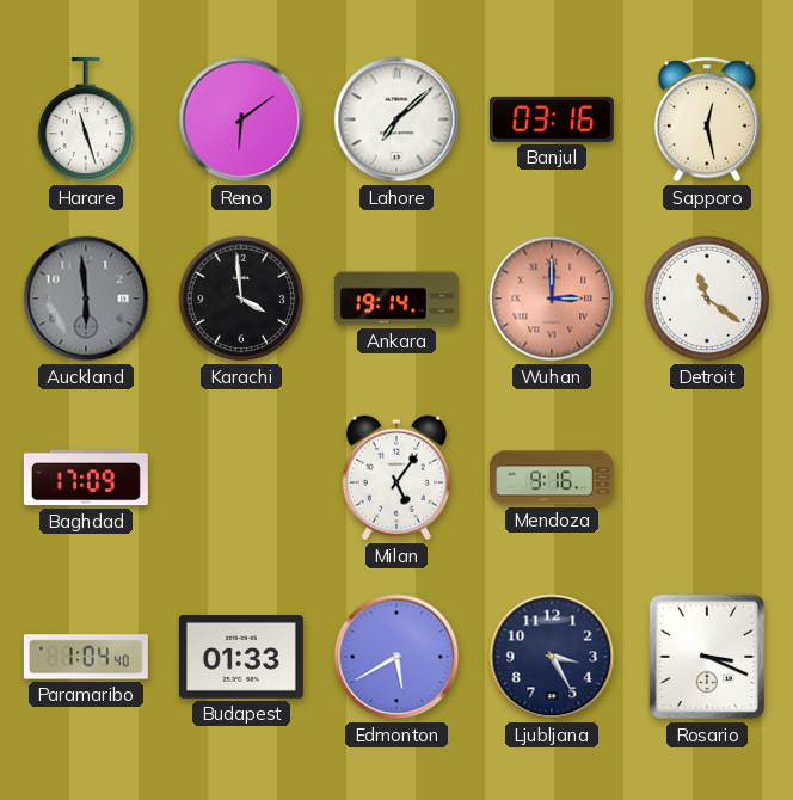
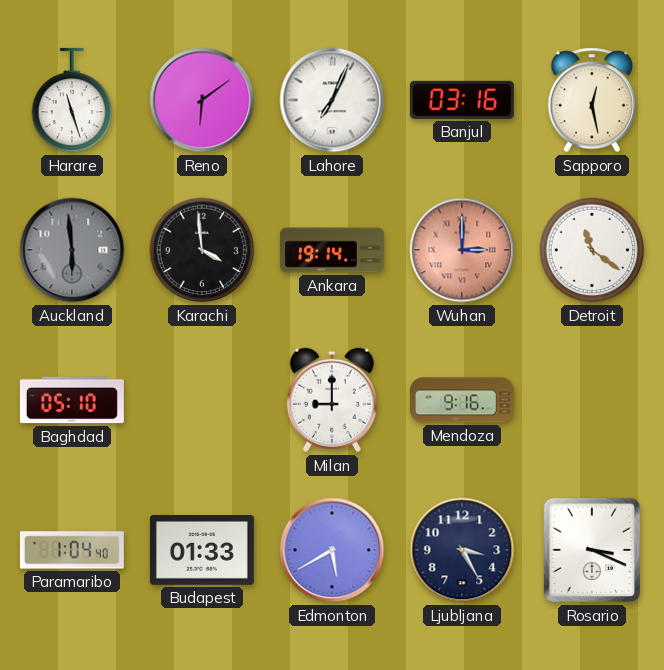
Lahore: 7:08 -> 7:04 (332, 100)
Baghdad: 17:09 -> 05:10 (72, 400)
Milan: 5:06 -> 9:00 (332, 400)
